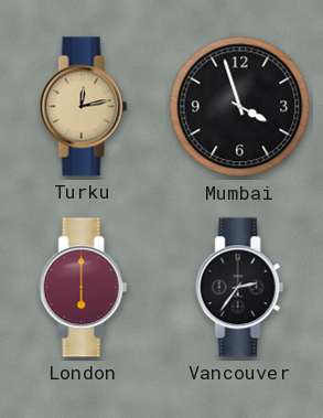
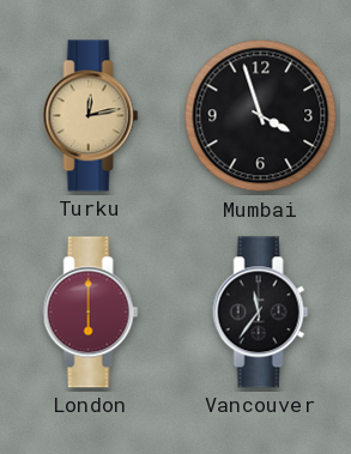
Vancouver: 2:36 -> 11:36 (261, 313)
